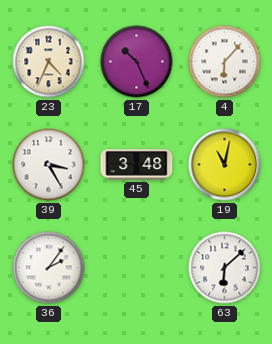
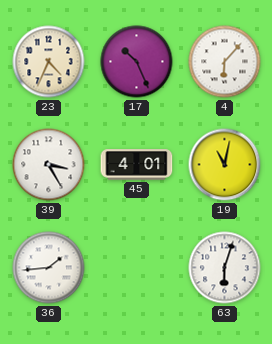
45: 3:48 -> 4:01 (137, 165)
36: 2:06 -> 1:44 (49, 268)
63: 6:08 -> 6:03 (225, 268)
